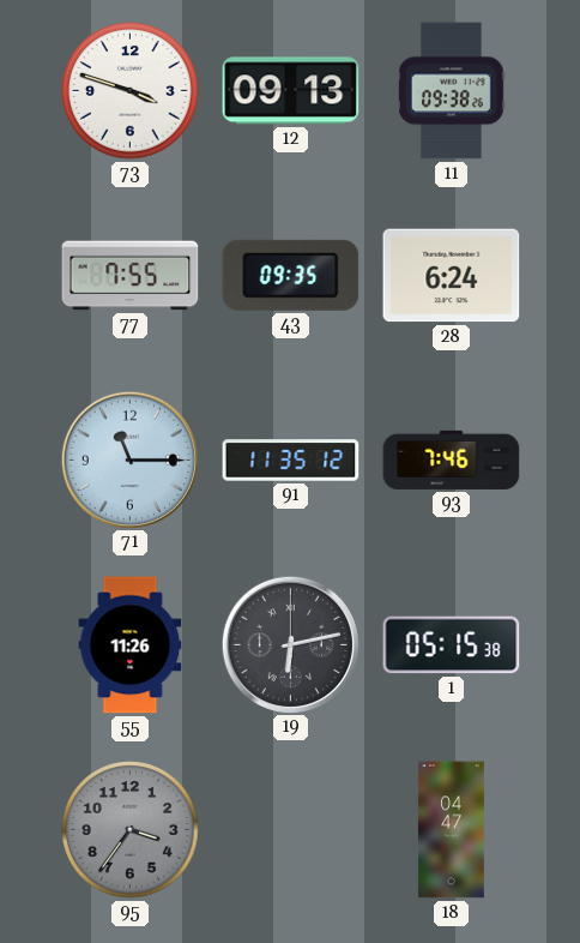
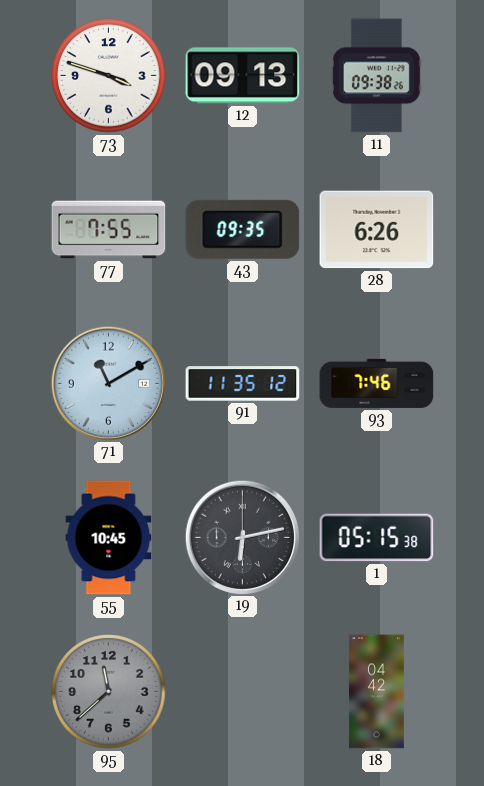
28: 6:24 -> 6:26 (377, 230)
71: 11:15 -> 11:10 (108, 383)
55: 11:26 -> 10:45 (109, 538)
95: 3:36 -> 11:38 (109, 692)
18: 04:47 -> 04:42 (376, 692)
